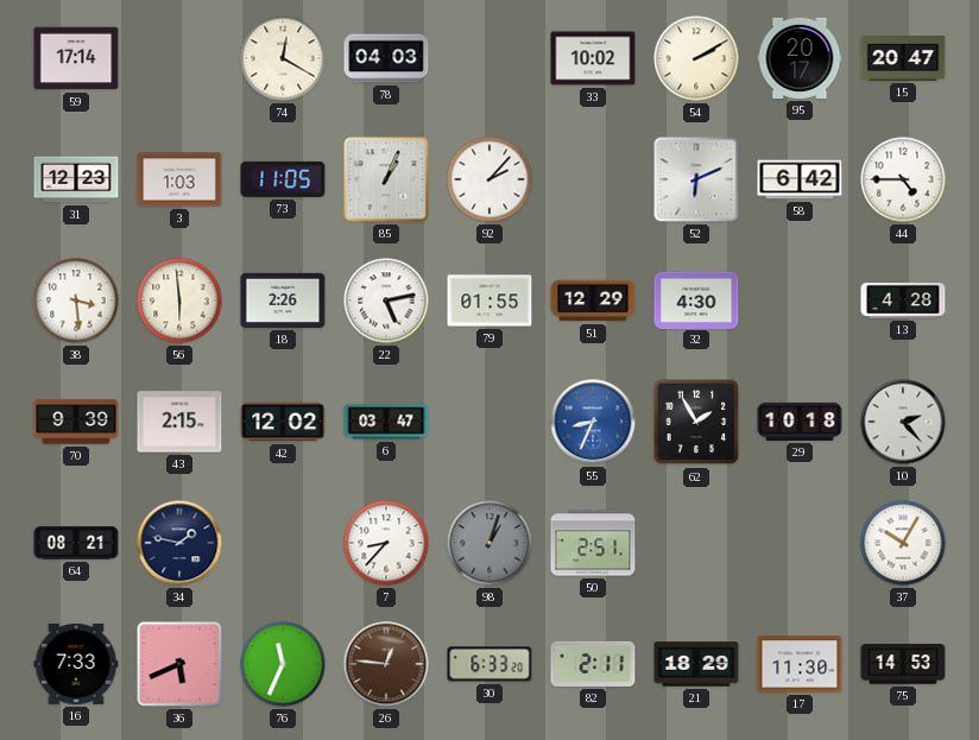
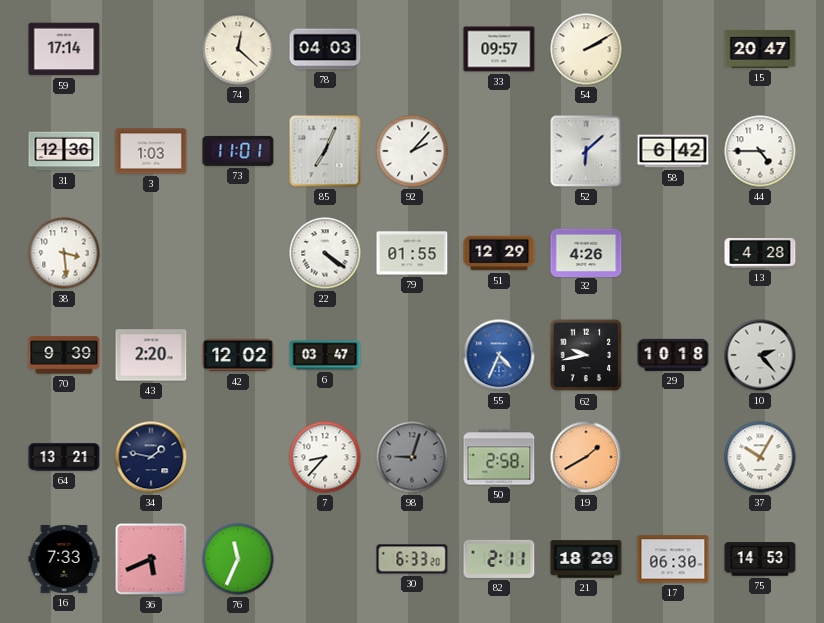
74: 12:20 -> 12:22 (238, 49)
33: 10:02 -> 09:57 (499, 49)
95: 20:17 -> none (800, 58)
31: 12:23 -> 12:36 (64, 151)
73: 11:05 -> 11:01 (238, 151)
85: 1:04 -> 7:04 (325, 151)
52: 6:11 -> 6:08 (586, 151)
56: 5:59 -> none (179, 301)
18: 2:26 -> none (283, 301)
22: 5:13 -> 4:21 (325, 253)
32: 4:30 -> 4:26 (586, 252)
43: 2:15 -> 2:20 (151, 355)
55: 8:34 -> 4:34 (499, 355)
62: 1:55 -> 9:43 (586, 355)
64: 08:21 -> 13:21 (64, 457)
98: 1:03 -> 9:03 (412, 457)
50: 2:51 -> 2:58 (499, 457)
19: none -> 1:40 (586, 457)
26: 12:46 -> none (386, 664)
17: 11:30 -> 06:30 (673, 559)
